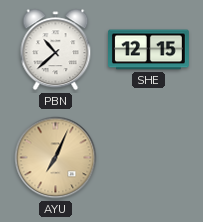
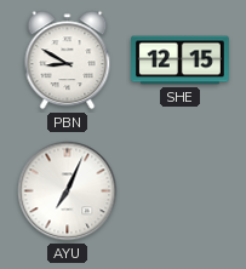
PBN: 10:38 -> 8:50 (68, 61)
AYU dial: champagne -> white (68, 191)
